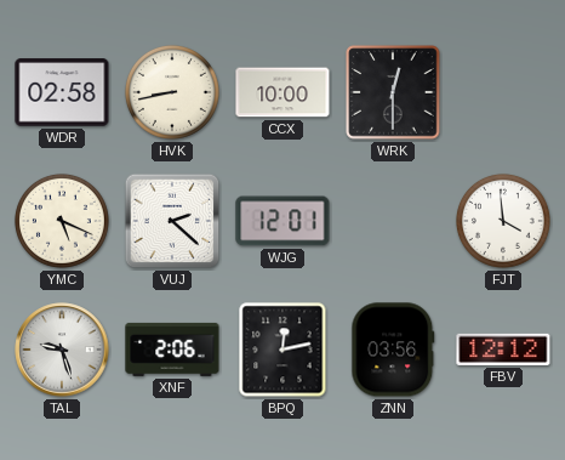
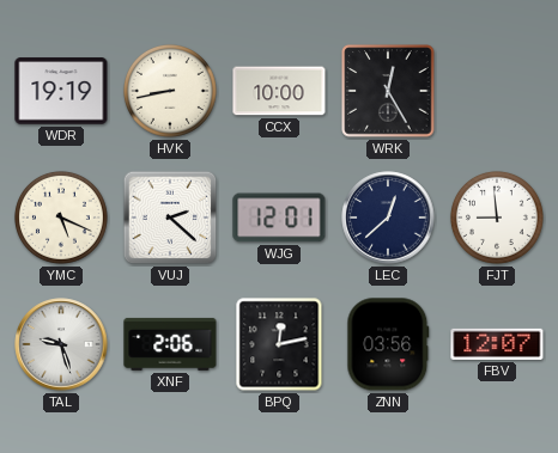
WDR: 02:58 -> 19:19 (61, 91)
WRK: 12:30 -> 12:25 (388, 91)
LEC: none -> 12:38 (388, 218)
FJT: 3:59 -> 8:59 (497, 218)
FBV: 12:12 -> 12:07 (497, 344)
